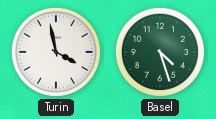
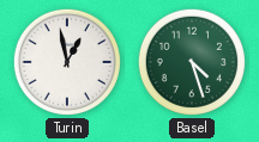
Turin: 3:58 -> 12:58 (67, 62)
